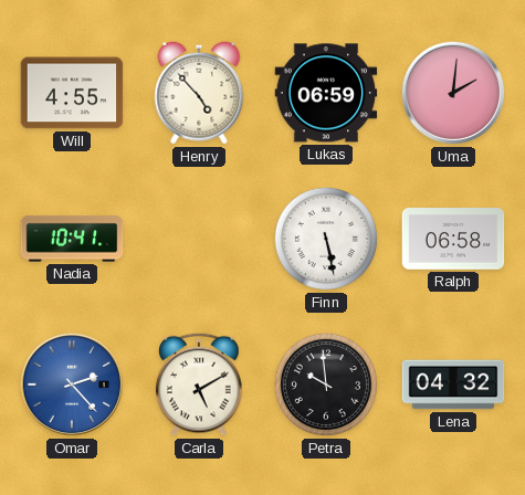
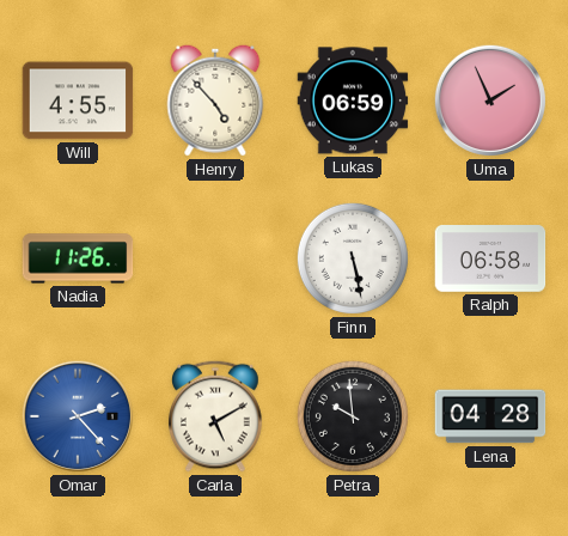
Uma: 2:01 -> 1:56 (490, 100)
Nadia: 10:41 -> 11:26 (78, 258)
Lena: 04:32 -> 04:28 (490, 416)
